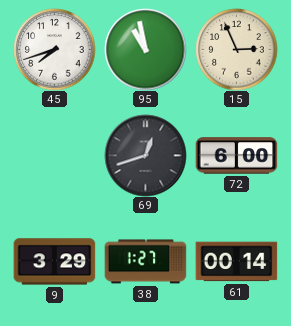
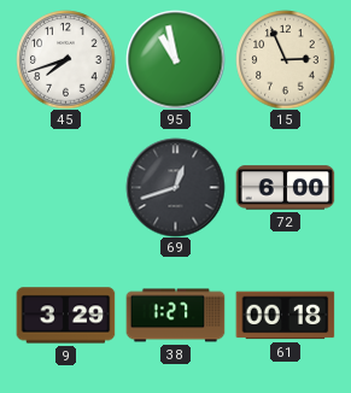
61: 00:14 -> 00:18 (285, 316)
